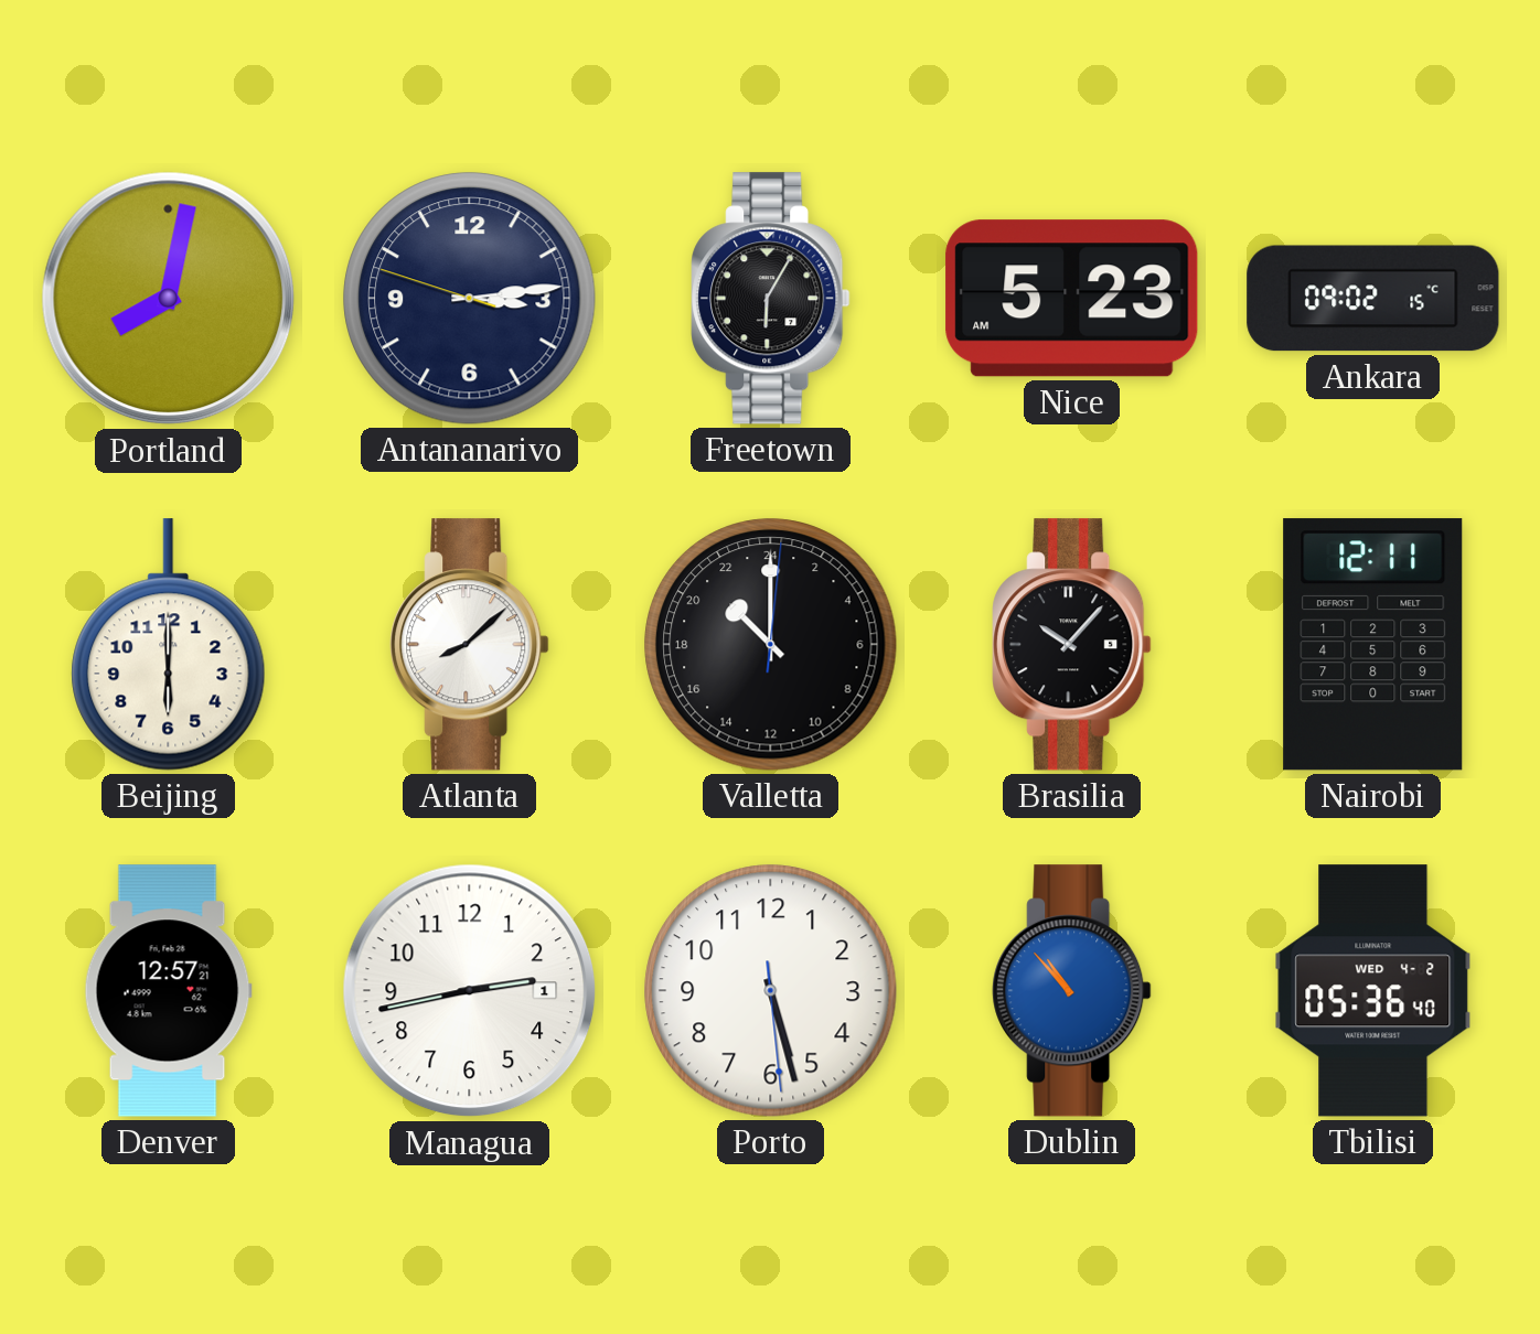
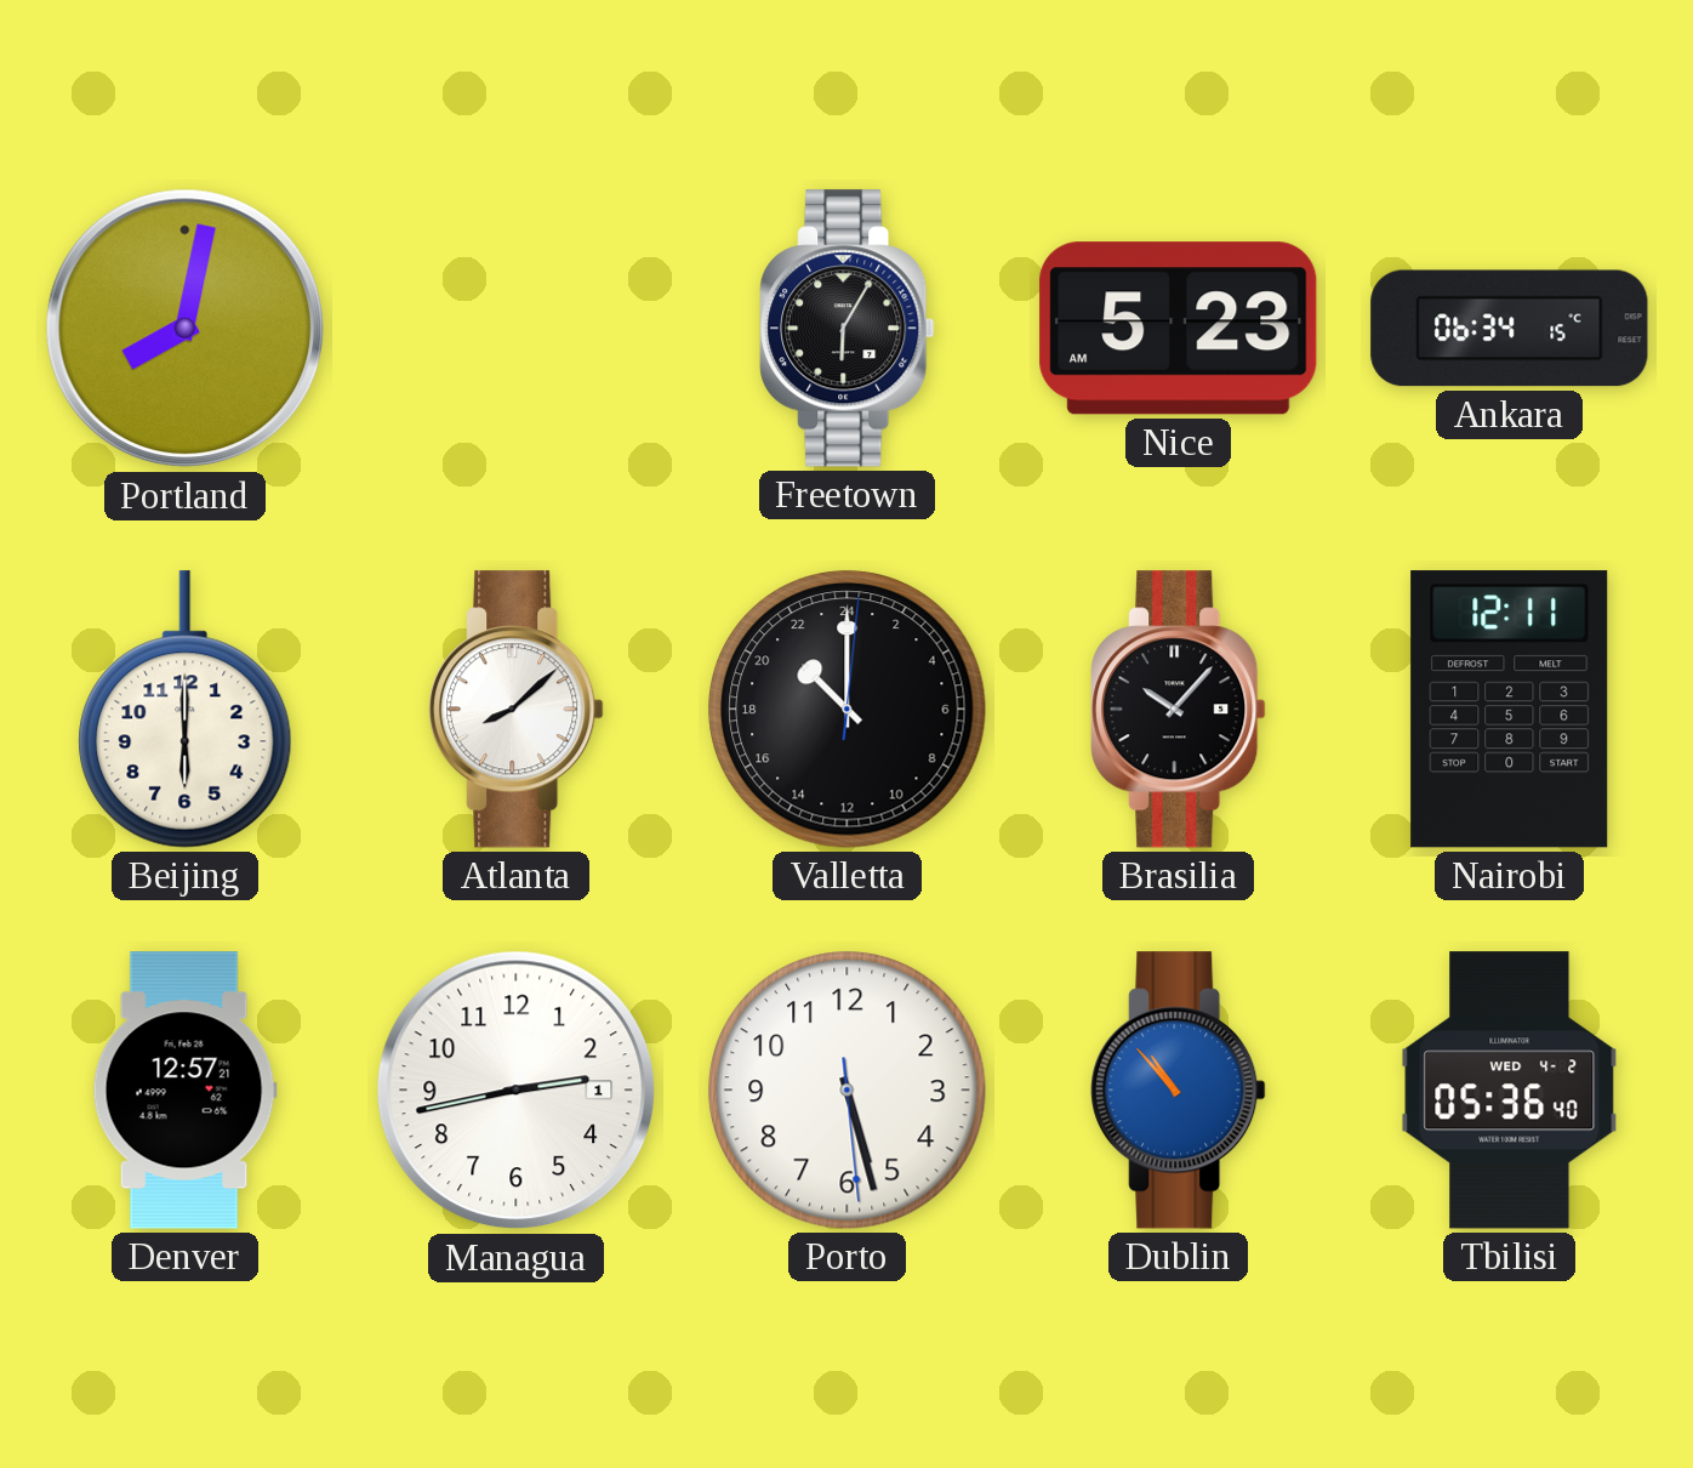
Antananarivo: 3:13 -> none (470, 299)
Ankara: 09:02 -> 06:34 (1510, 329)
